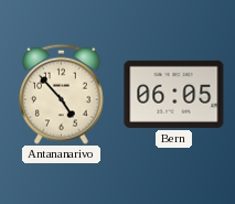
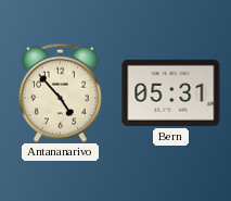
Bern: 06:05 -> 05:31 (171, 92)
